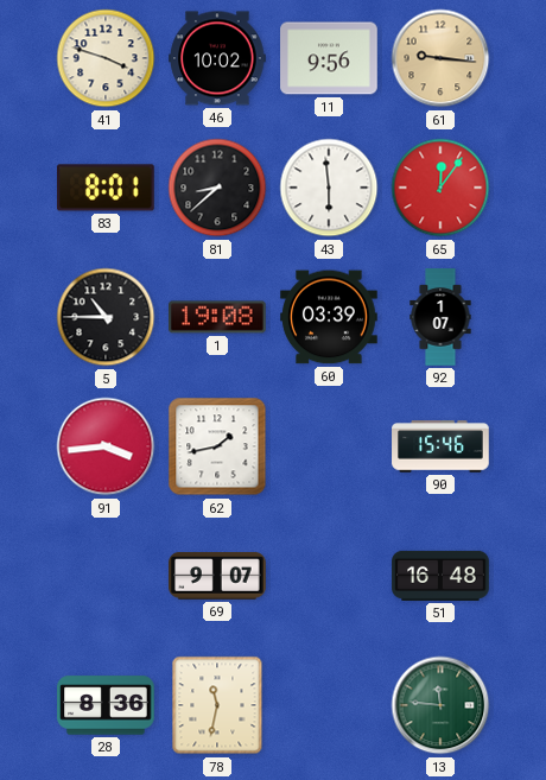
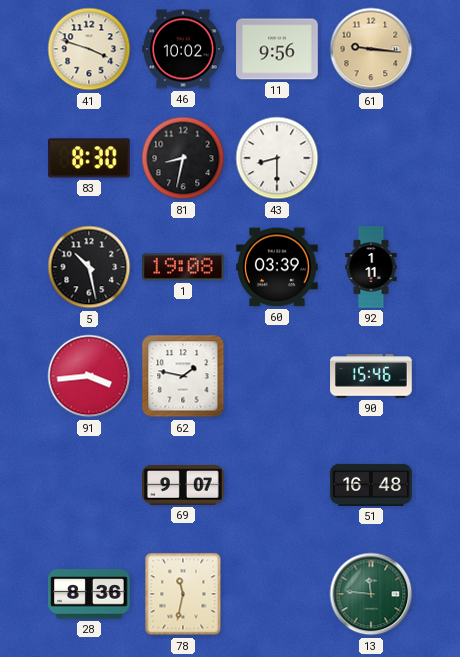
83: 8:01 -> 8:30 (90, 158)
81: 8:38 -> 8:32 (183, 158)
43: 5:59 -> 8:30 (277, 158)
65: 12:06 -> none (440, 188)
5: 10:45 -> 10:28 (89, 267)
92: 1:07 -> 1:11 (371, 267)
62: 1:43 -> 1:47 (183, 376)
